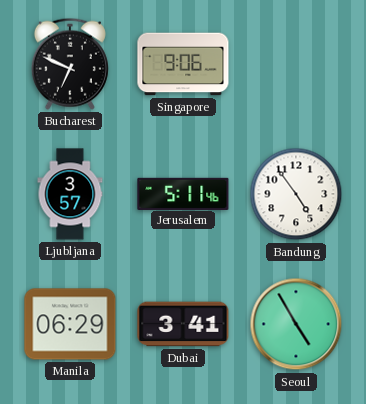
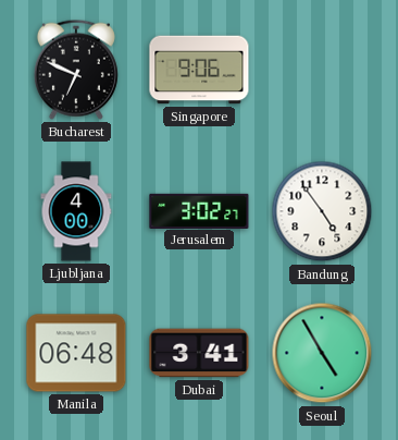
Ljubljana: 3:57 -> 4:00 (76, 211)
Jerusalem: 5:11 -> 3:02 (199, 210)
Manila: 06:29 -> 06:48 (76, 353)
